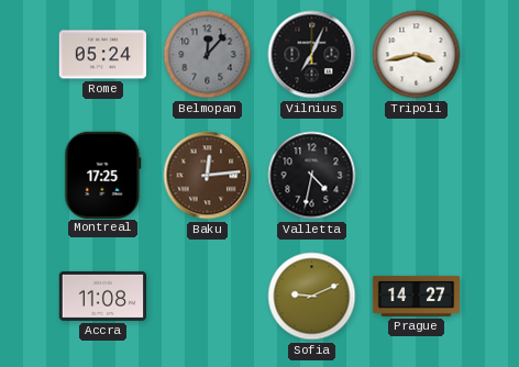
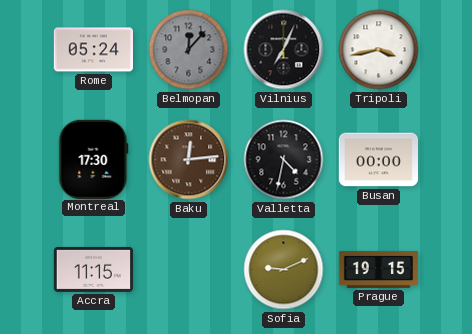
Montreal: 17:25 -> 17:30 (94, 159)
Busan: none -> 00:00 (379, 160)
Accra: 11:08 -> 11:15 (93, 269)
Prague: 14:27 -> 19:15 (379, 269)
